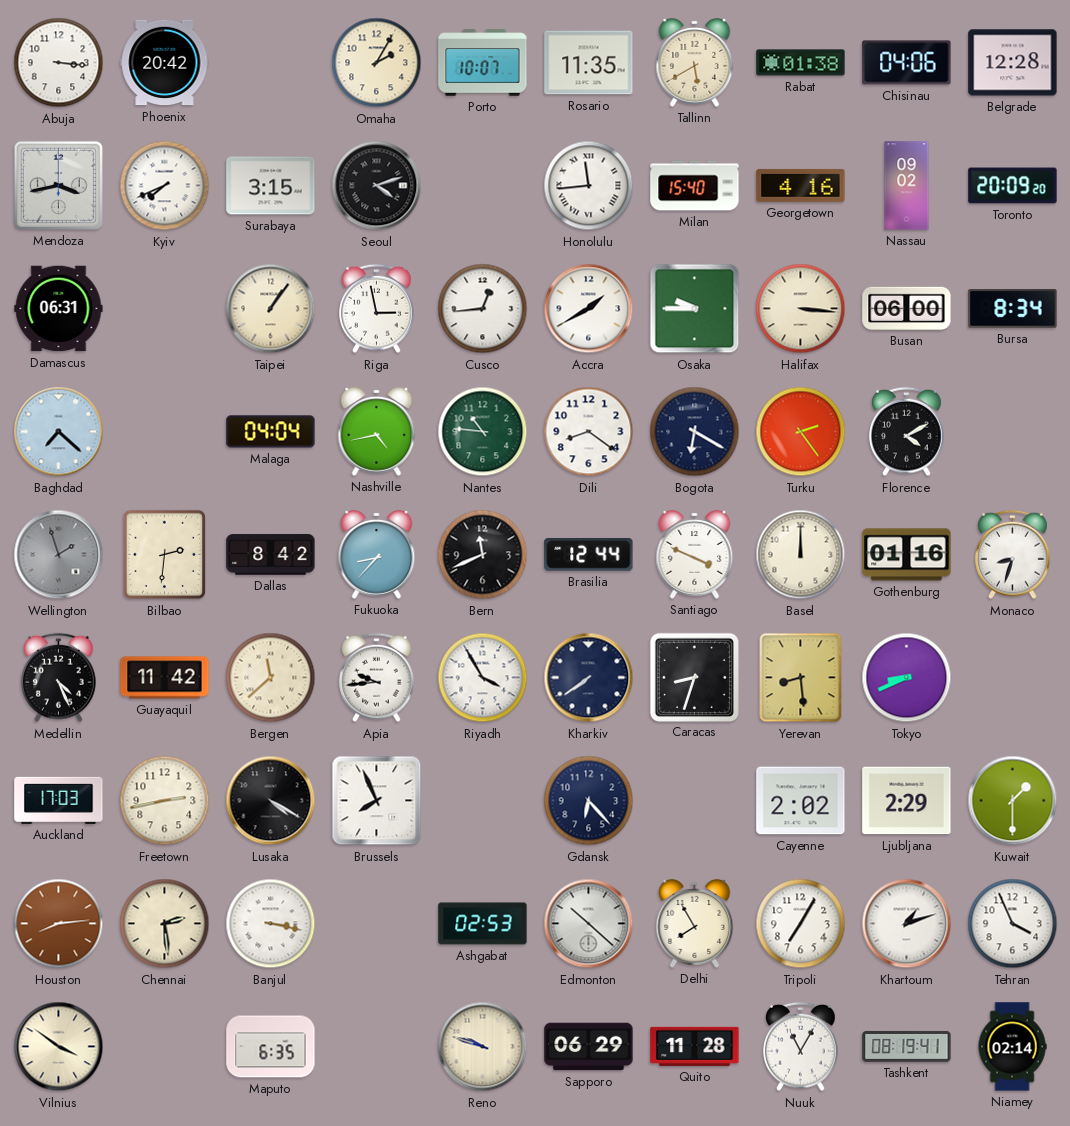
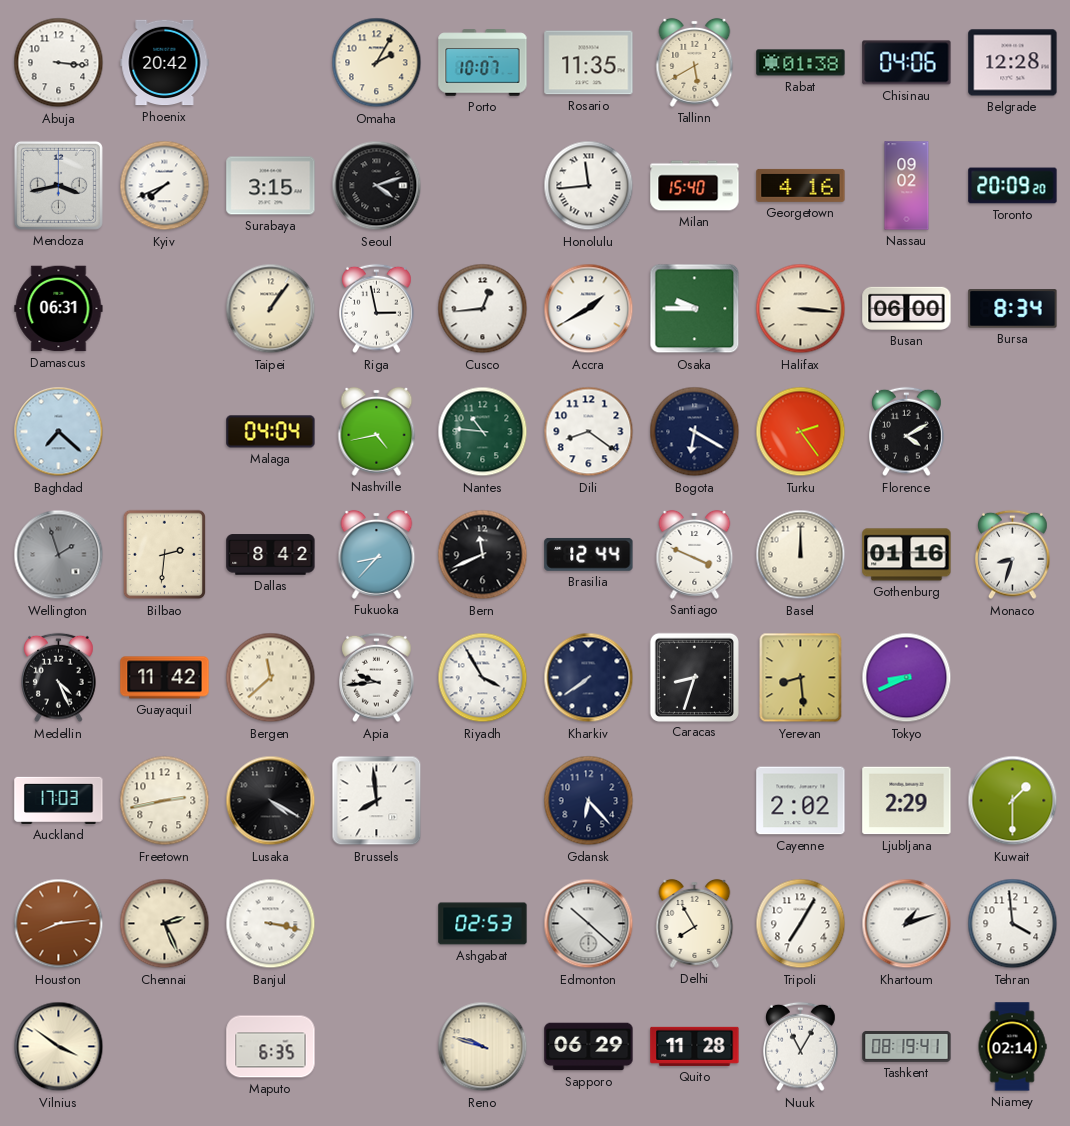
Brussels: 7:56 -> 7:59 (377, 801)
Chennai: 2:29 -> 2:26 (165, 924)
Tehran: 3:56 -> 3:59 (1013, 924)
